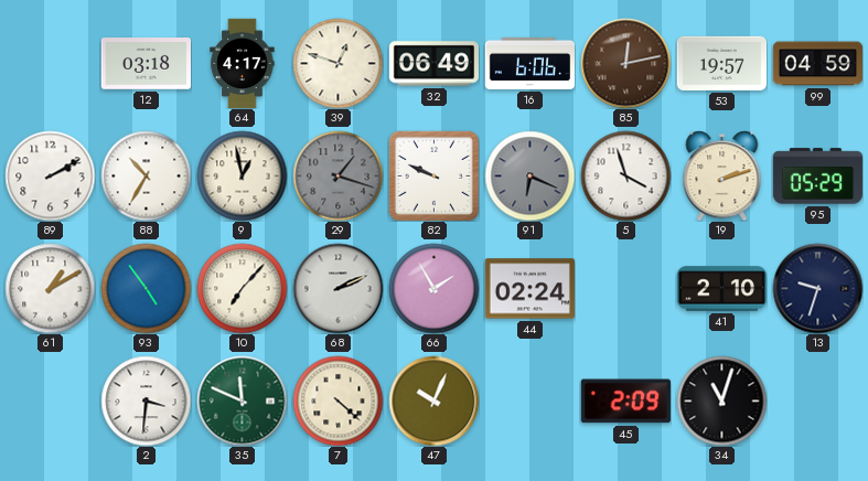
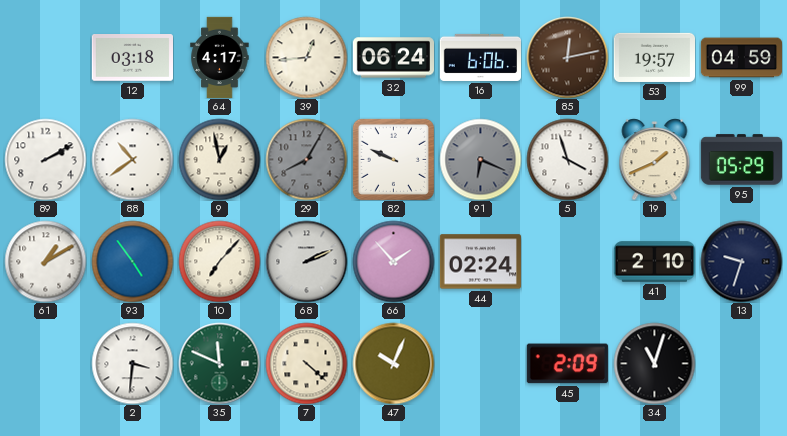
39: 12:48 -> 12:44 (306, 57)
32: 06:49 -> 06:24 (393, 58)
88: 10:35 -> 10:39 (132, 159)
29: 1:18 -> 8:05 (306, 159)
19: 2:12 -> 1:41 (655, 159)
66: 1:55 -> 1:53 (393, 261)
